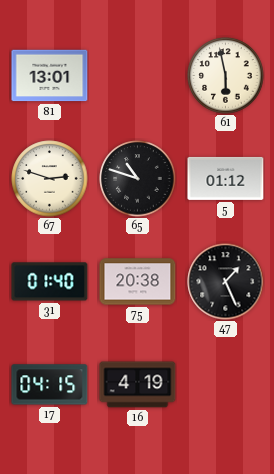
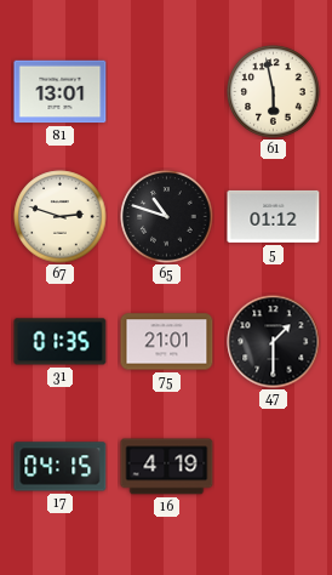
31: 01:40 -> 01:35 (61, 342)
75: 20:38 -> 21:01 (167, 342)
47: 1:26 -> 1:30 (274, 342)
